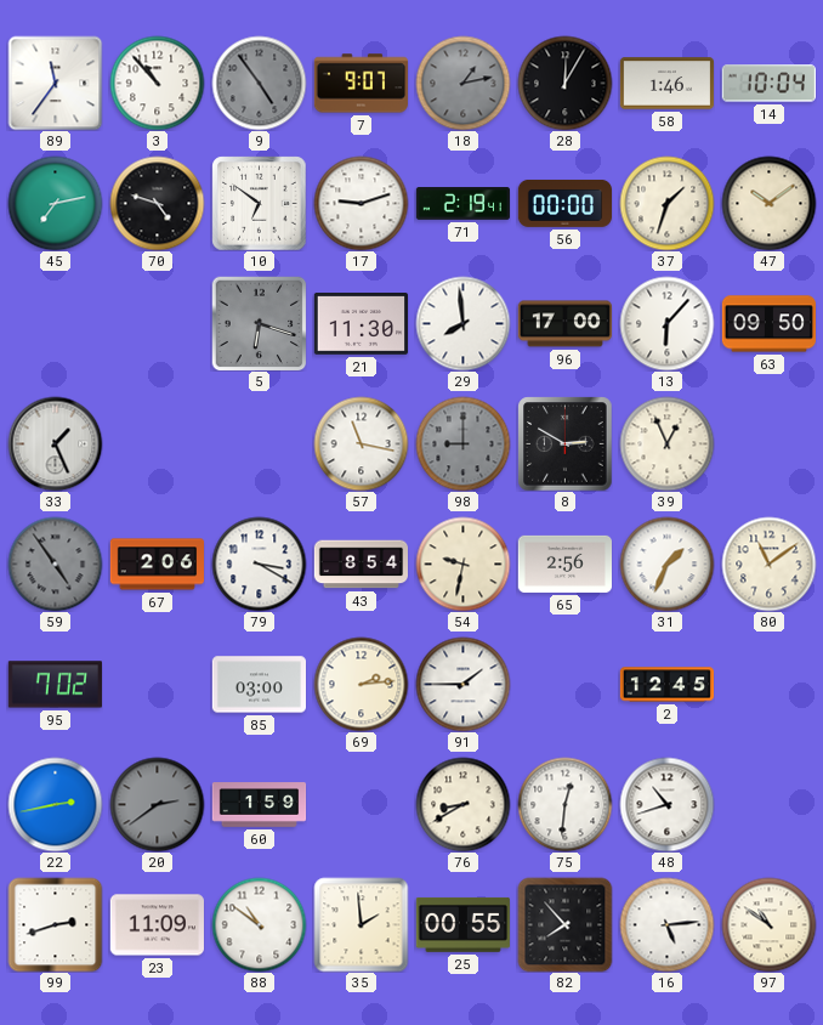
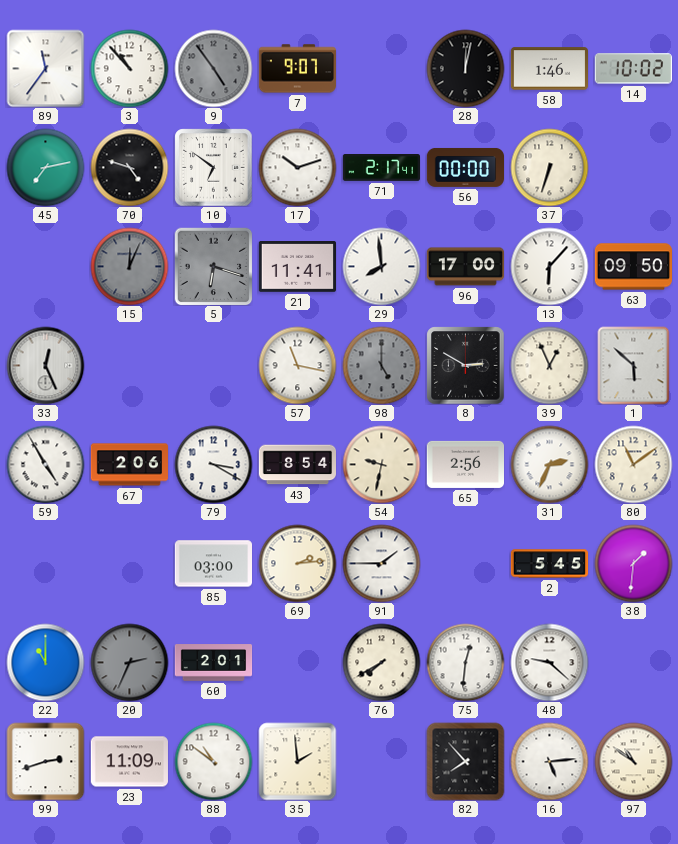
18: 1:13 -> none (462, 83)
28: 12:05 -> 12:02 (465, 68)
14: 10:04 -> 10:02 (633, 69)
17: 9:12 -> 10:12 (297, 167)
71: 2:19 -> 2:17 (381, 168)
37: 1:33 -> 6:33 (549, 167)
47: 10:09 -> none (768, 203)
15: none -> 12:04 (129, 266)
21: 11:30 -> 11:41 (297, 267)
33: 1:26 -> 12:26 (45, 365)
98: 9:00 -> 5:00 (381, 365)
1: none -> 5:52 (634, 365)
59: 4:54 -> 4:55 (45, 464)
59 dial: grey -> white (45, 464)
31: 1:34 -> 2:34 (549, 464)
95: 7:02 -> none (55, 685)
2: 12:45 -> 5:45 (549, 564)
38: none -> 1:31 (633, 563)
22: 2:43 -> 11:00 (45, 662)
20: 2:39 -> 2:34 (129, 662)
60: 1:59 -> 2:01 (213, 663)
76: 8:40 -> 7:40 (381, 662)
48: 10:42 -> 9:22 (549, 662)
25: 00:55 -> none (462, 924)
